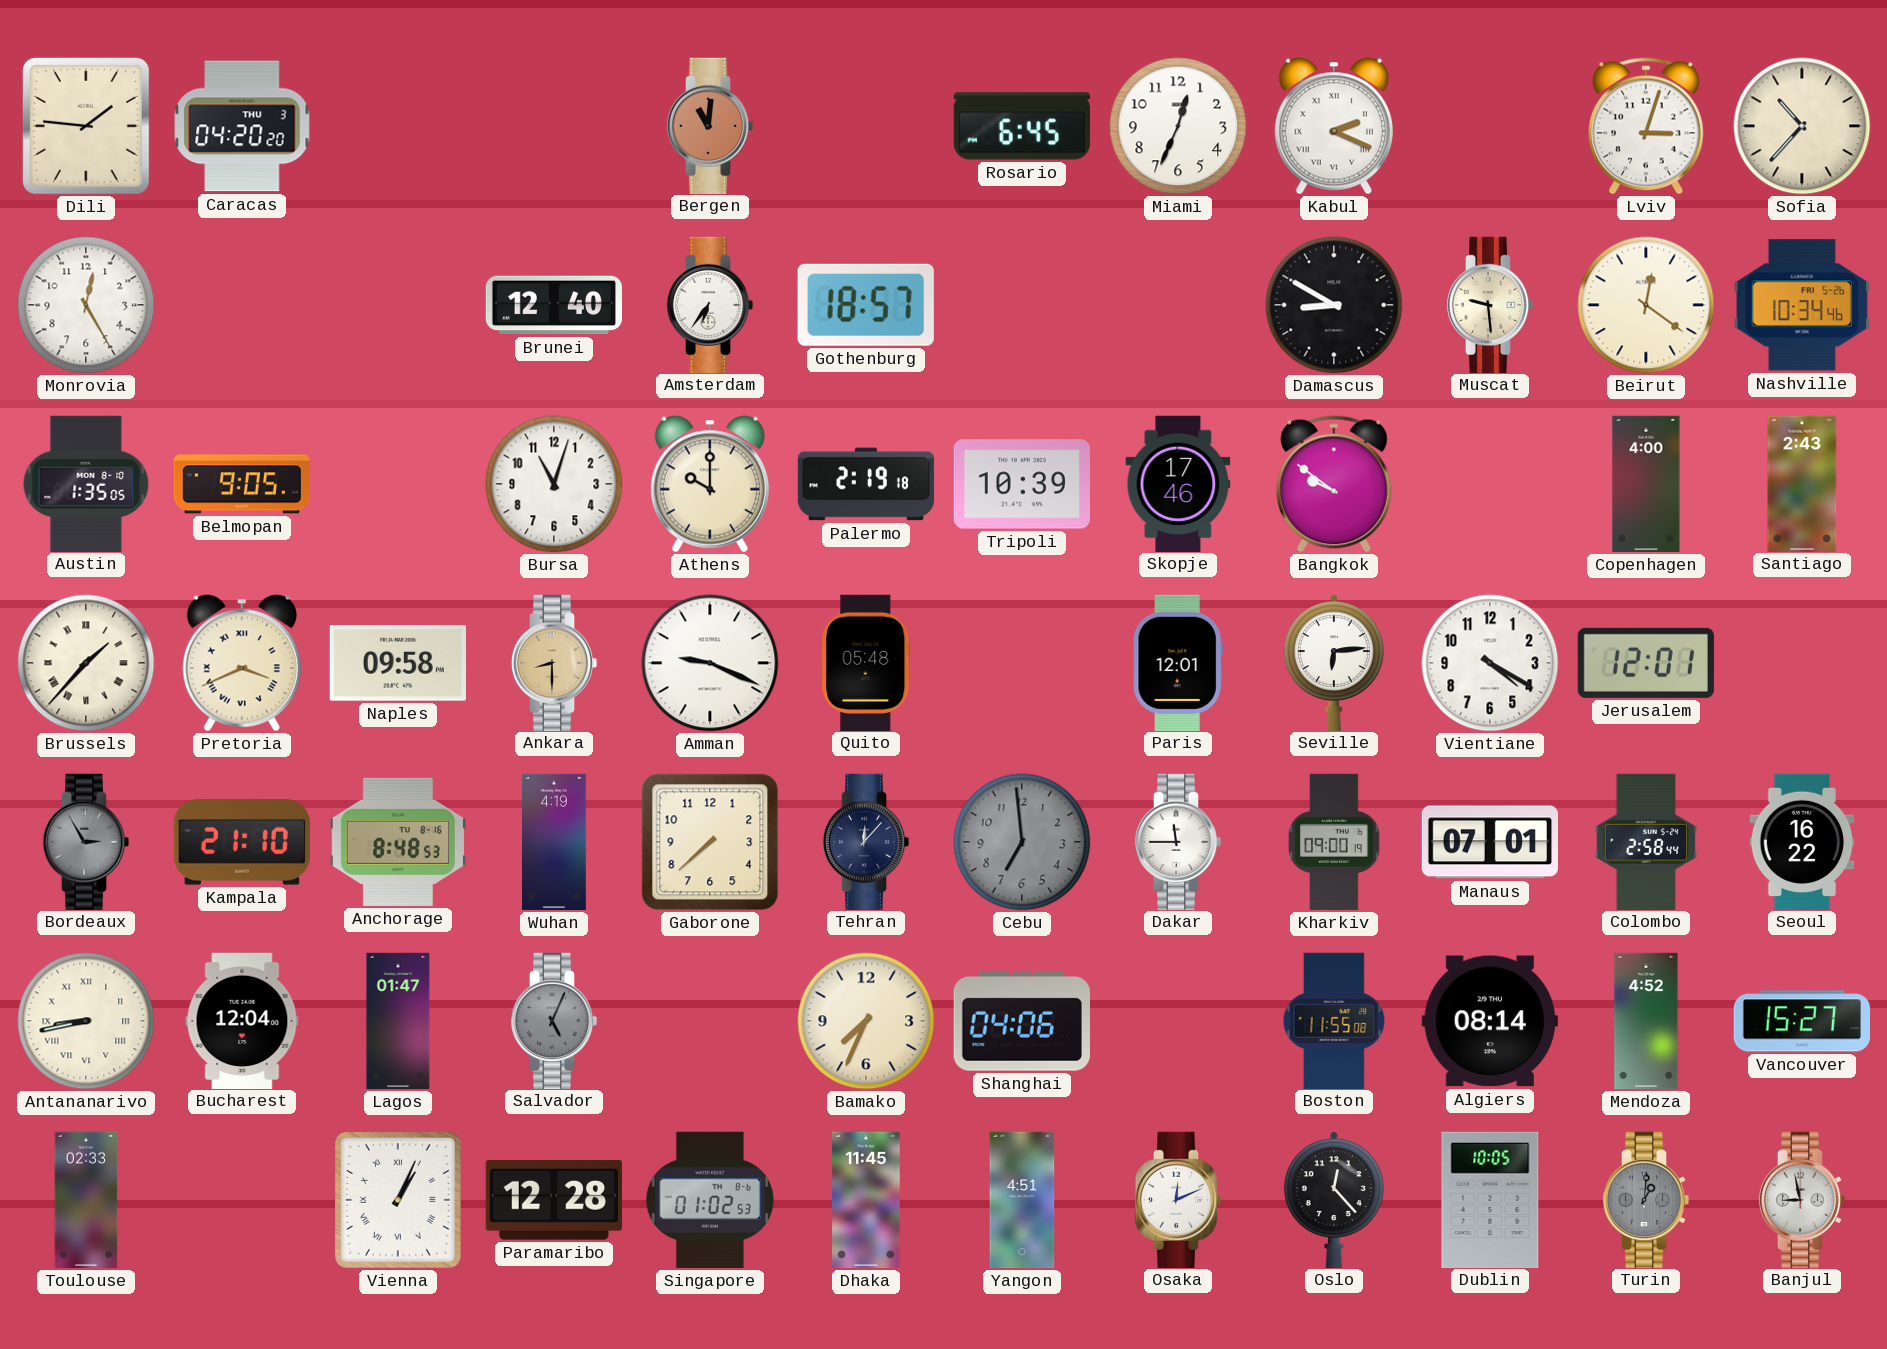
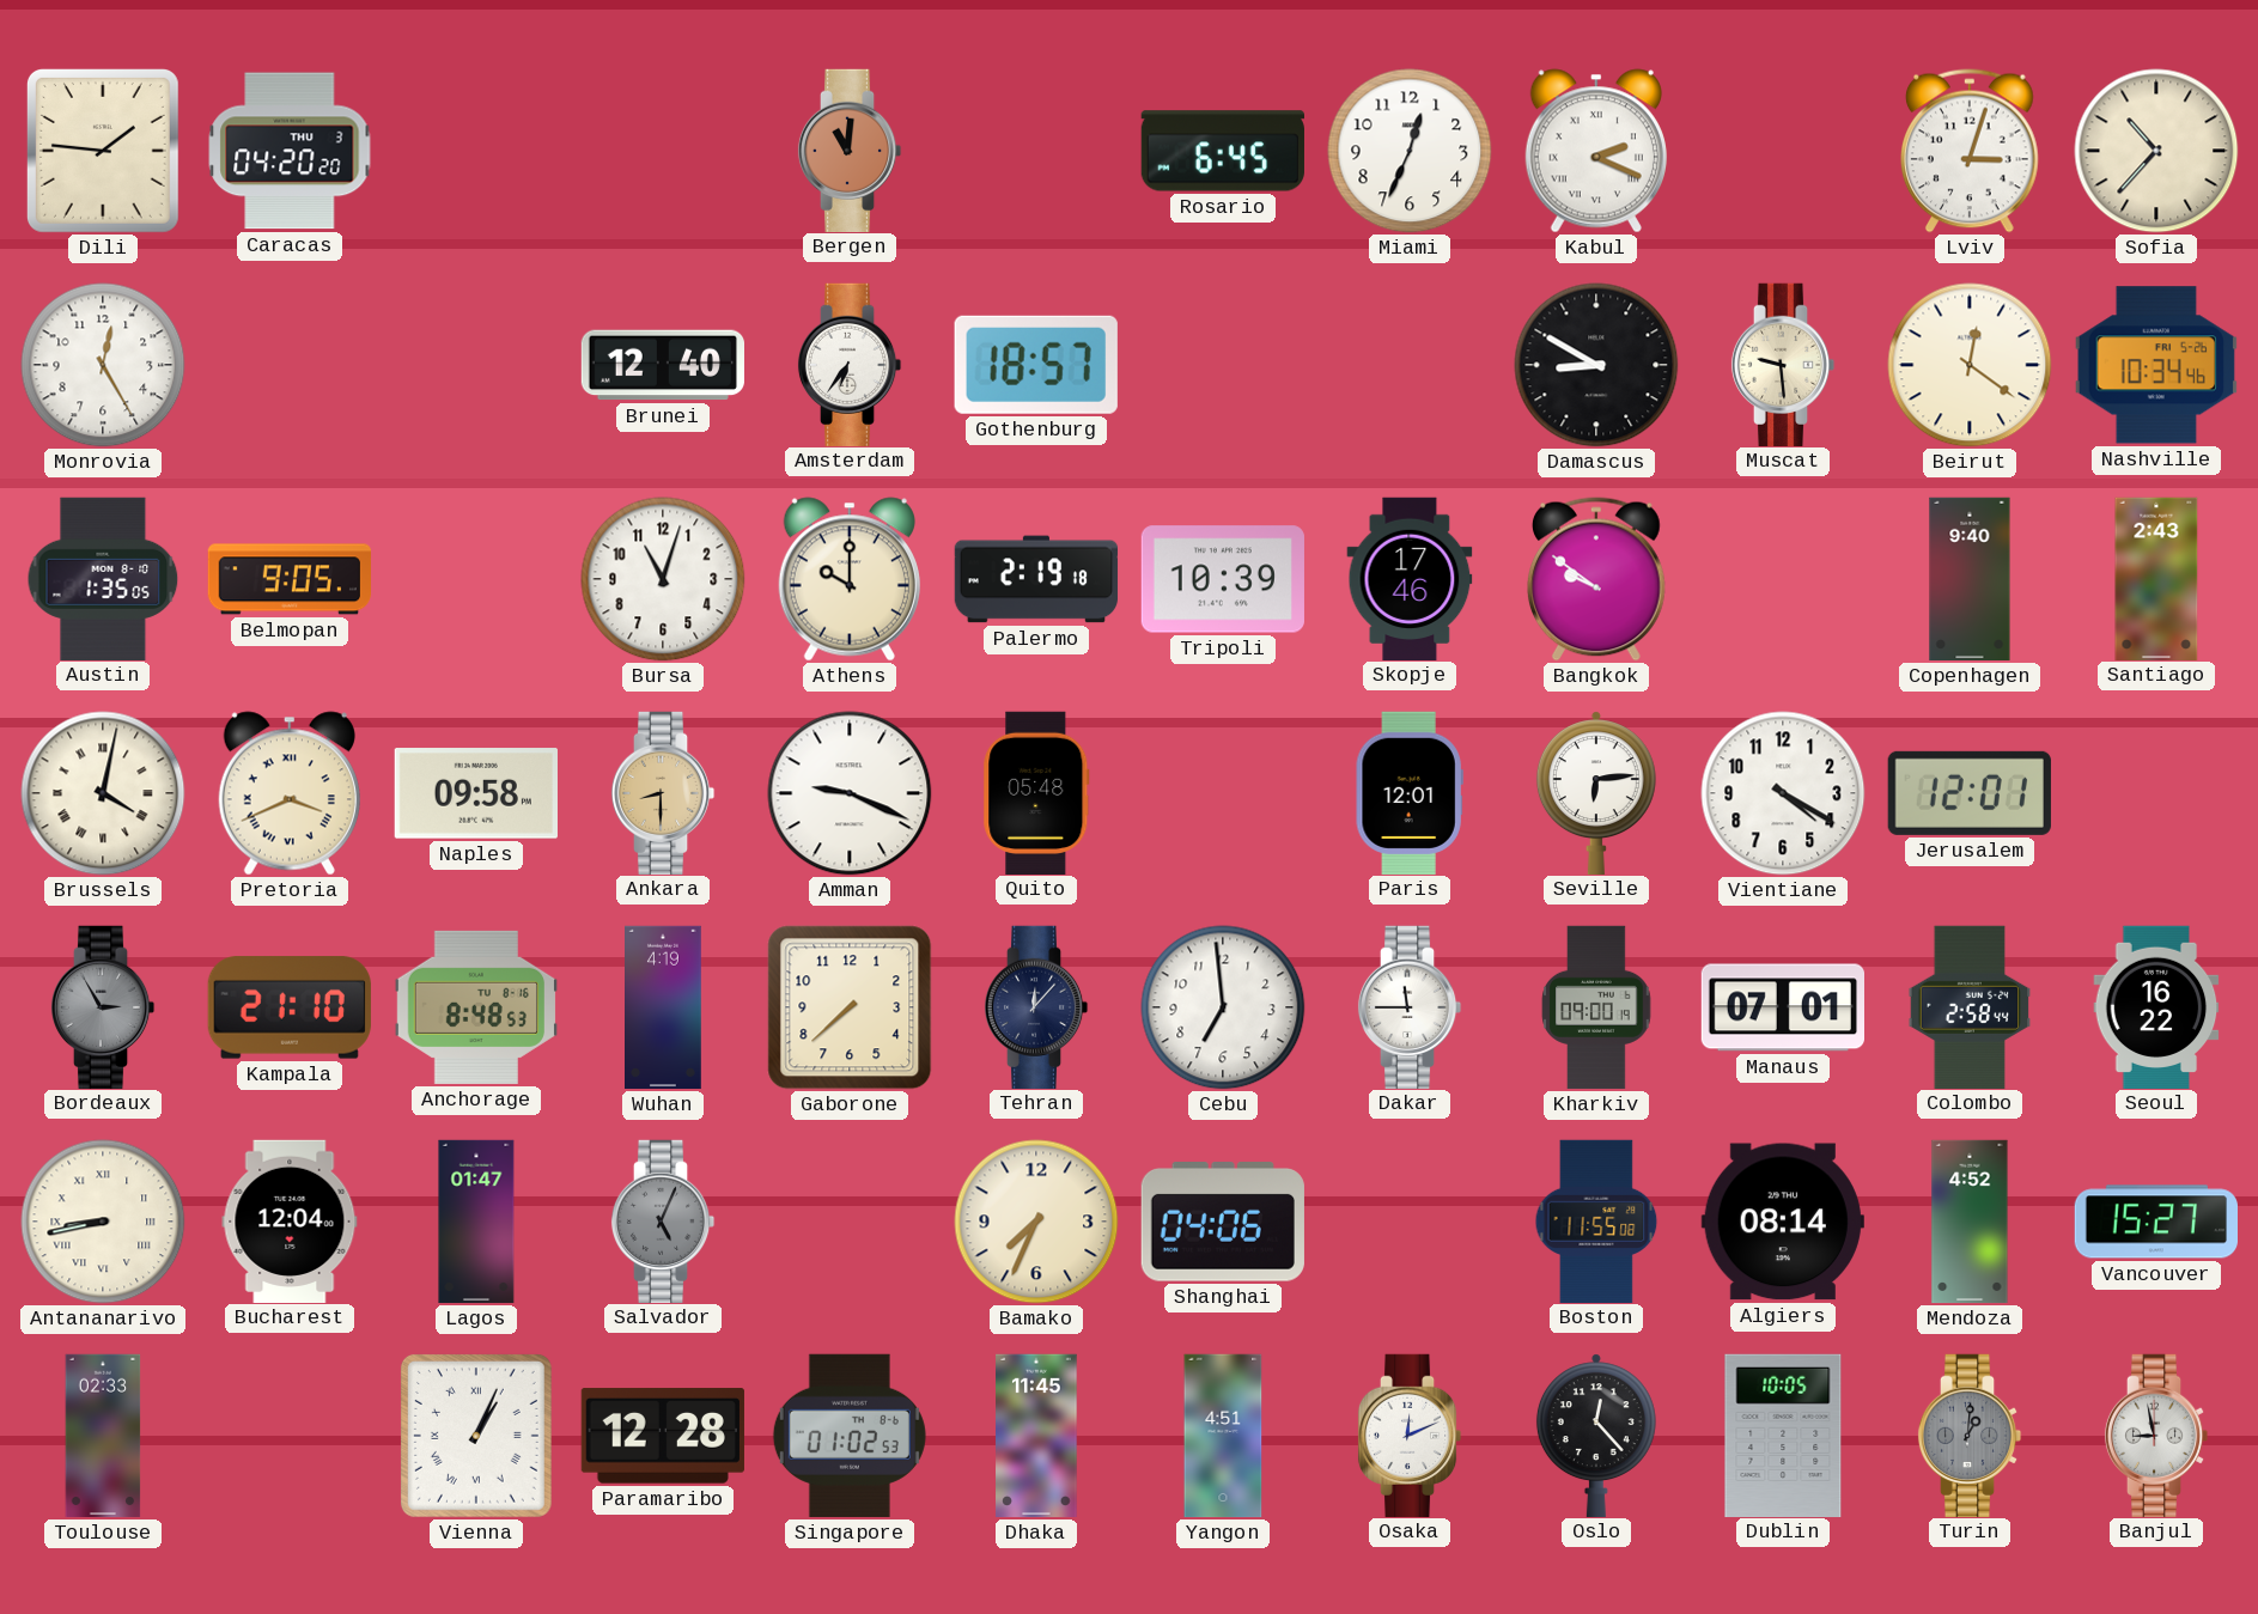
Copenhagen: 4:00 -> 9:40 (1970, 579)
Brussels: 1:37 -> 4:02 (103, 793)
Cebu dial: grey -> white (1223, 1007)
